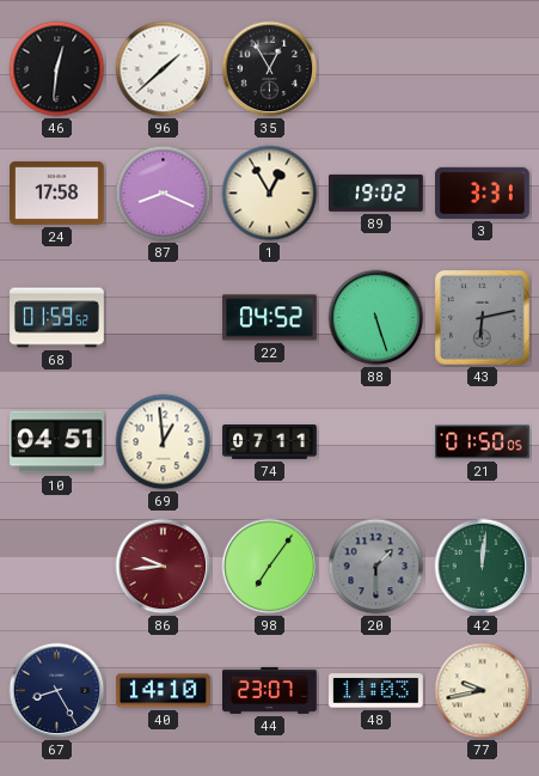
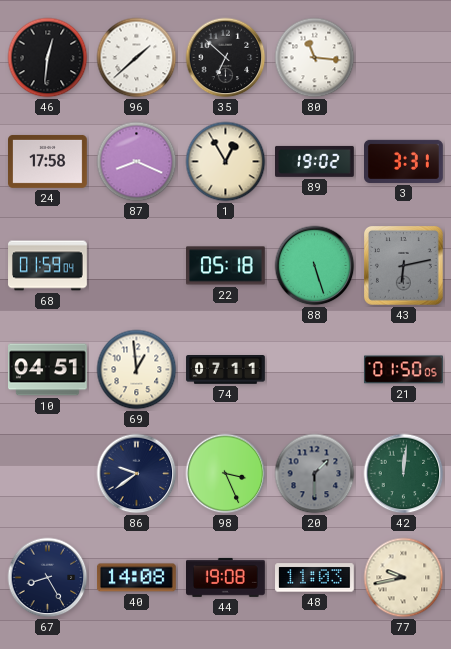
35: 12:55 -> 6:52 (226, 58)
80: none -> 11:16 (315, 58)
68: 01:59:52 -> 01:59:04 (48, 266)
22: 04:52 -> 05:18 (226, 266)
86: 9:44 -> 9:39 (137, 474)
86 dial: burgundy -> navy (137, 474)
98: 7:06 -> 3:26 (226, 474)
40: 14:10 -> 14:08 (137, 578)
44: 23:07 -> 19:08 (226, 577)
